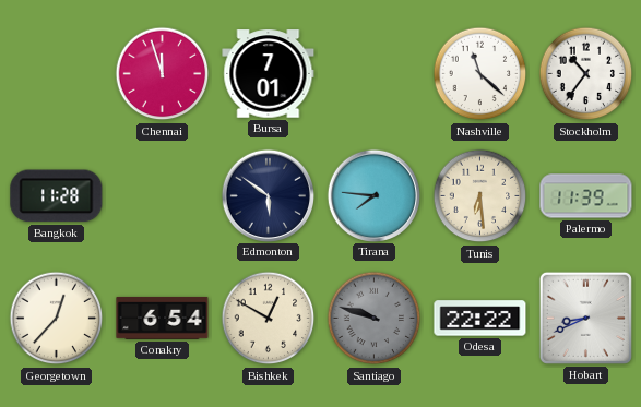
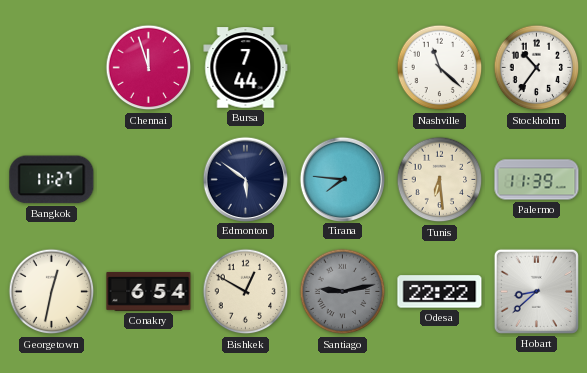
Bursa: 7:01 -> 7:44 (246, 68)
Bangkok: 11:28 -> 11:27 (52, 180)
Georgetown: 12:37 -> 12:32 (52, 292)
Santiago: 9:48 -> 9:13 (343, 292)
Hobart: 8:41 -> 8:38 (536, 291)
